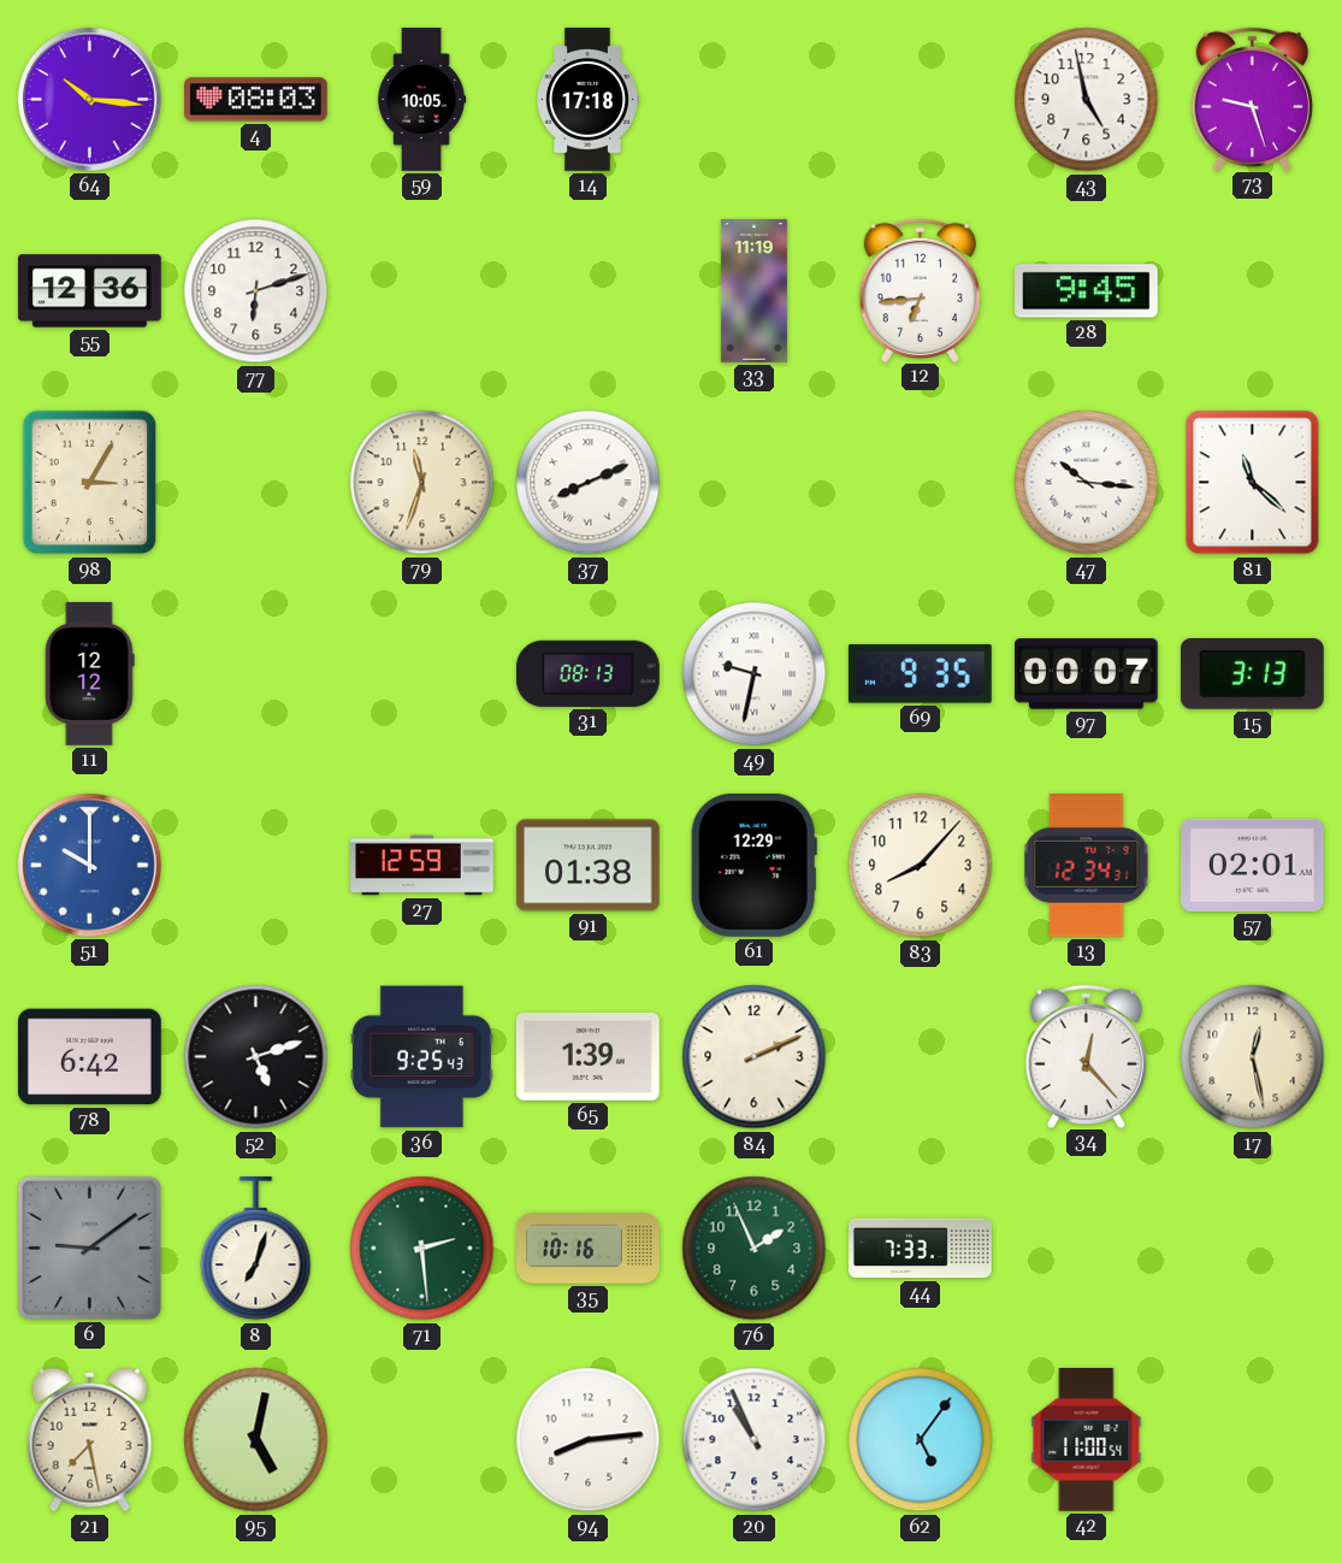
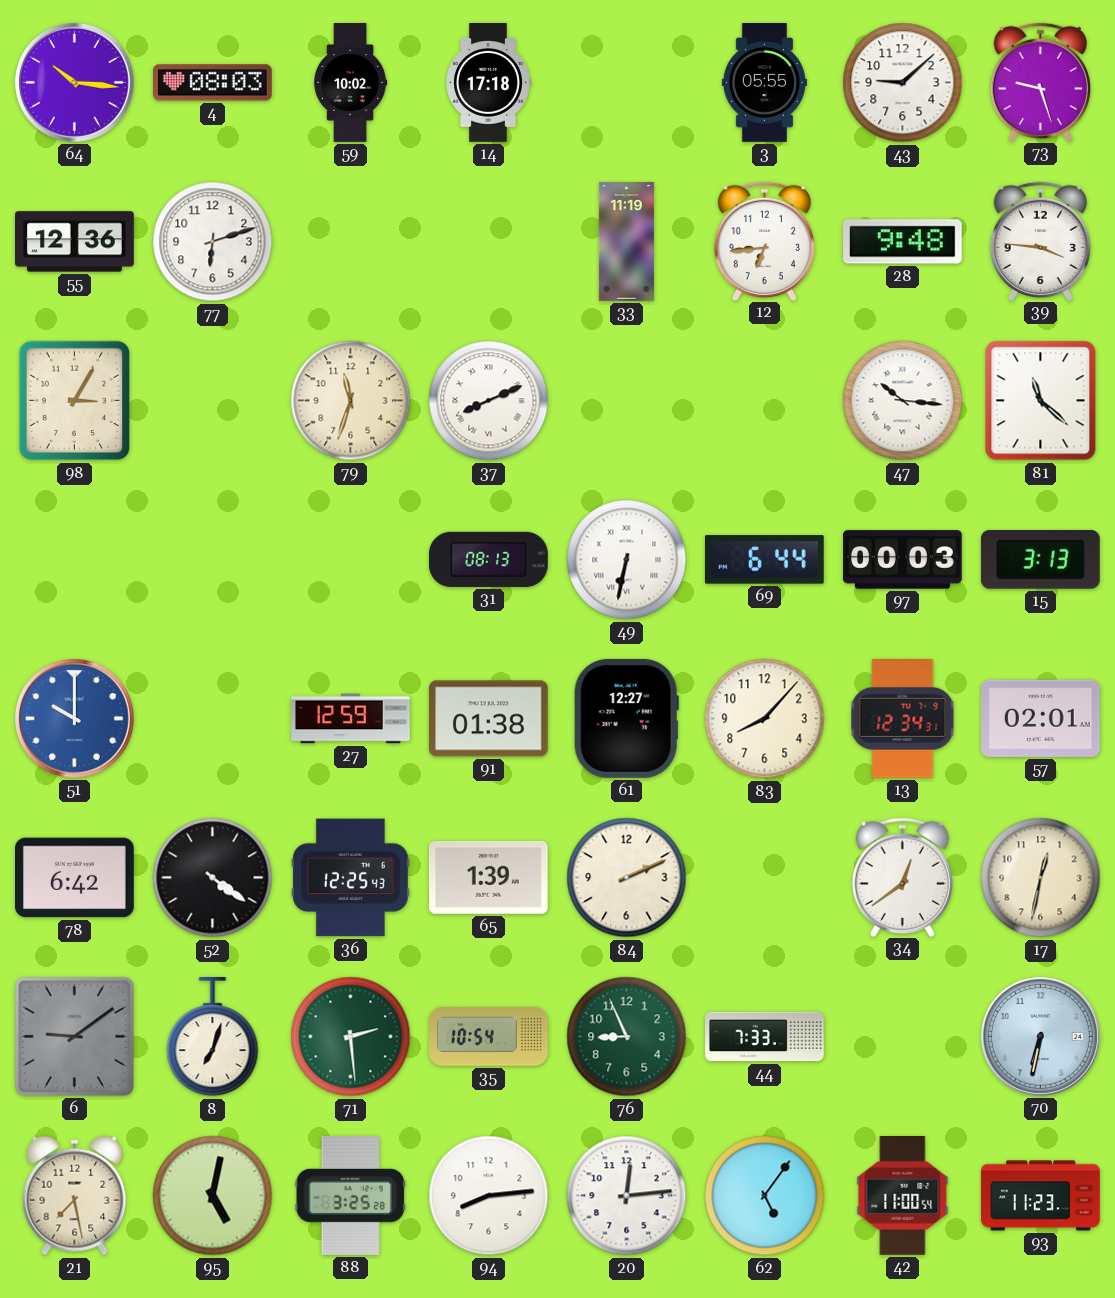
59: 10:05 -> 10:02 (350, 83)
3: none -> 05:55 (764, 83)
43: 4:58 -> 9:08 (903, 83)
28: 9:45 -> 9:48 (903, 242)
39: none -> 3:46 (1040, 241)
11: 12:12 -> none (90, 674)
49: 9:32 -> 6:32 (627, 560)
69: 9:35 -> 6:44 (764, 560)
97: 00:07 -> 00:03 (903, 560)
61: 12:29 -> 12:27 (626, 719)
52: 5:12 -> 4:21 (213, 878)
36: 9:25 -> 12:25 (351, 878)
34: 12:23 -> 12:39 (902, 877)
17: 12:28 -> 12:32 (1041, 878)
35: 10:16 -> 10:54 (489, 1037)
76: 1:56 -> 8:56 (627, 1037)
70: none -> 6:32 (1040, 1036)
88: none -> 3:25 (350, 1196)
20: 10:56 -> 12:14 (627, 1196)
93: none -> 11:23 (1041, 1196)
